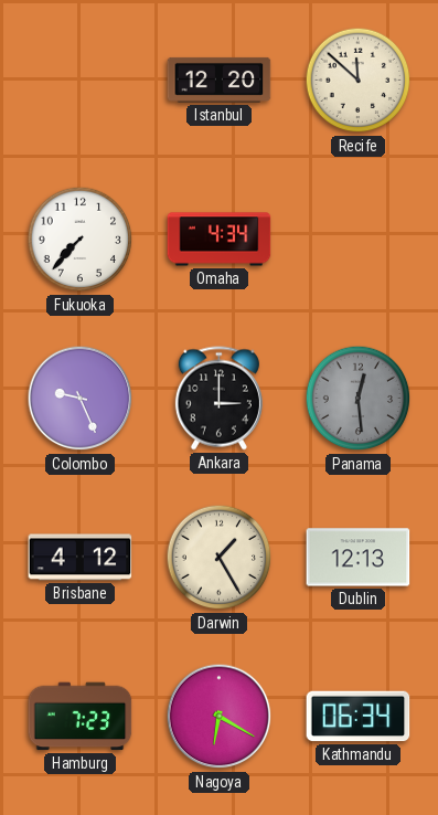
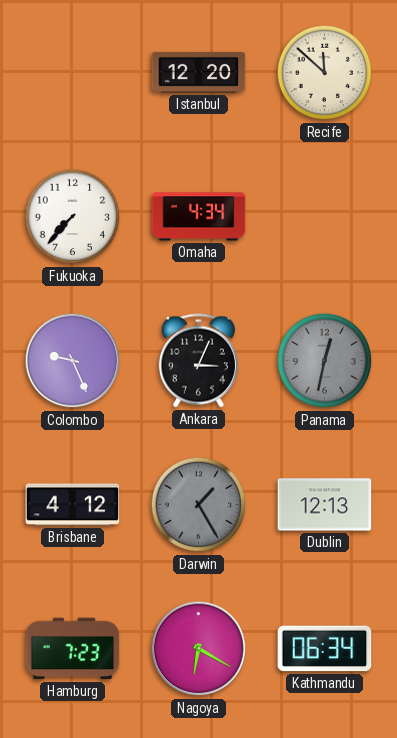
Ankara: 3:00 -> 3:04 (198, 361)
Panama: 12:29 -> 12:32 (325, 361)
Darwin dial: cream -> grey (199, 505)
